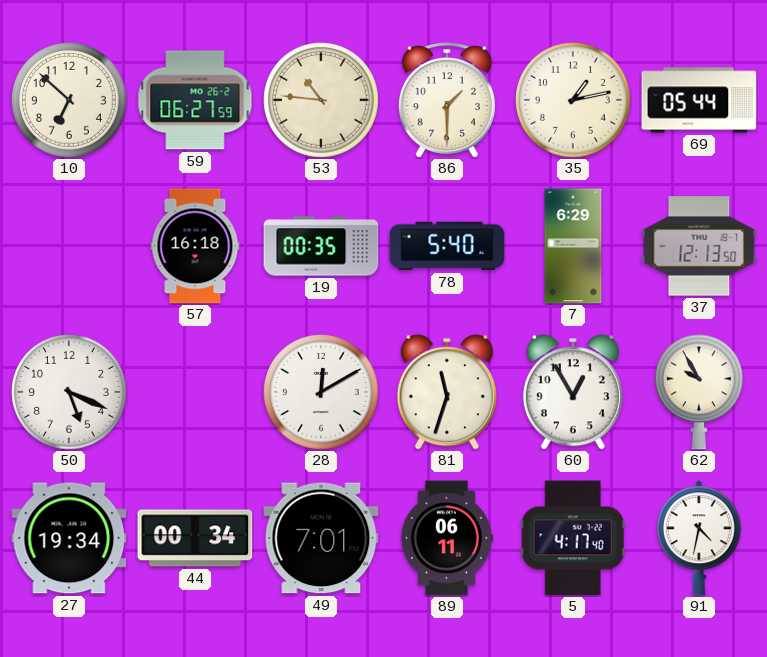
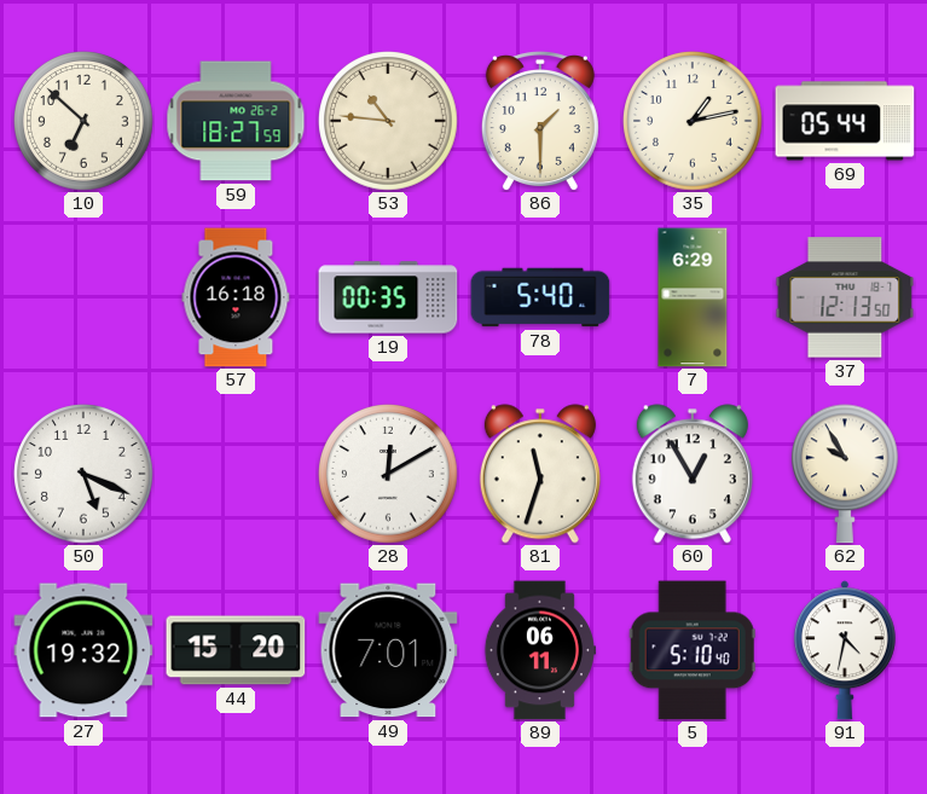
59: 06:27 -> 18:27 (236, 121)
27: 19:34 -> 19:32 (83, 650)
44: 00:34 -> 15:20 (236, 650)
5: 4:17 -> 5:10 (693, 650)
